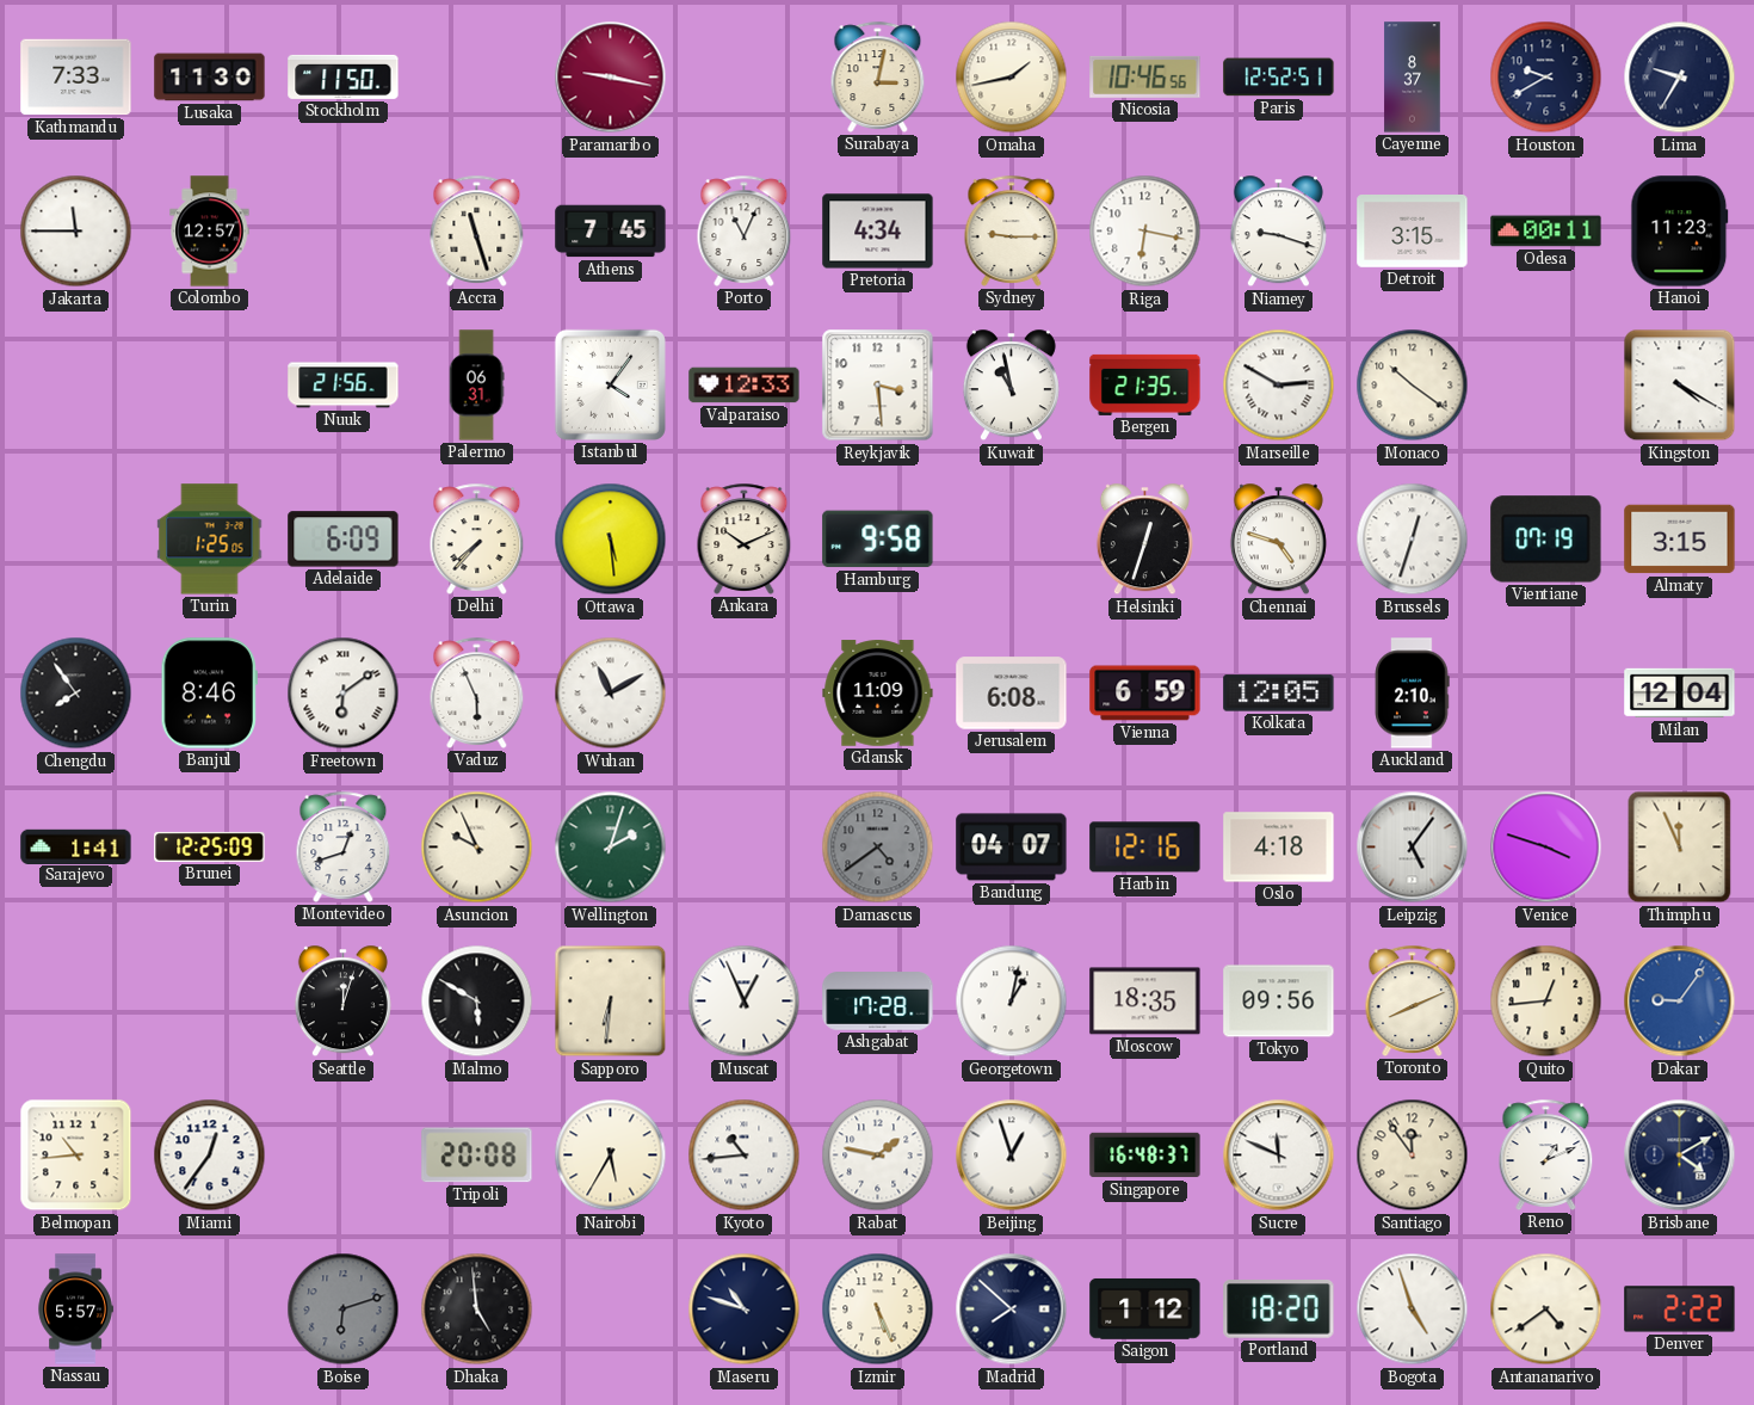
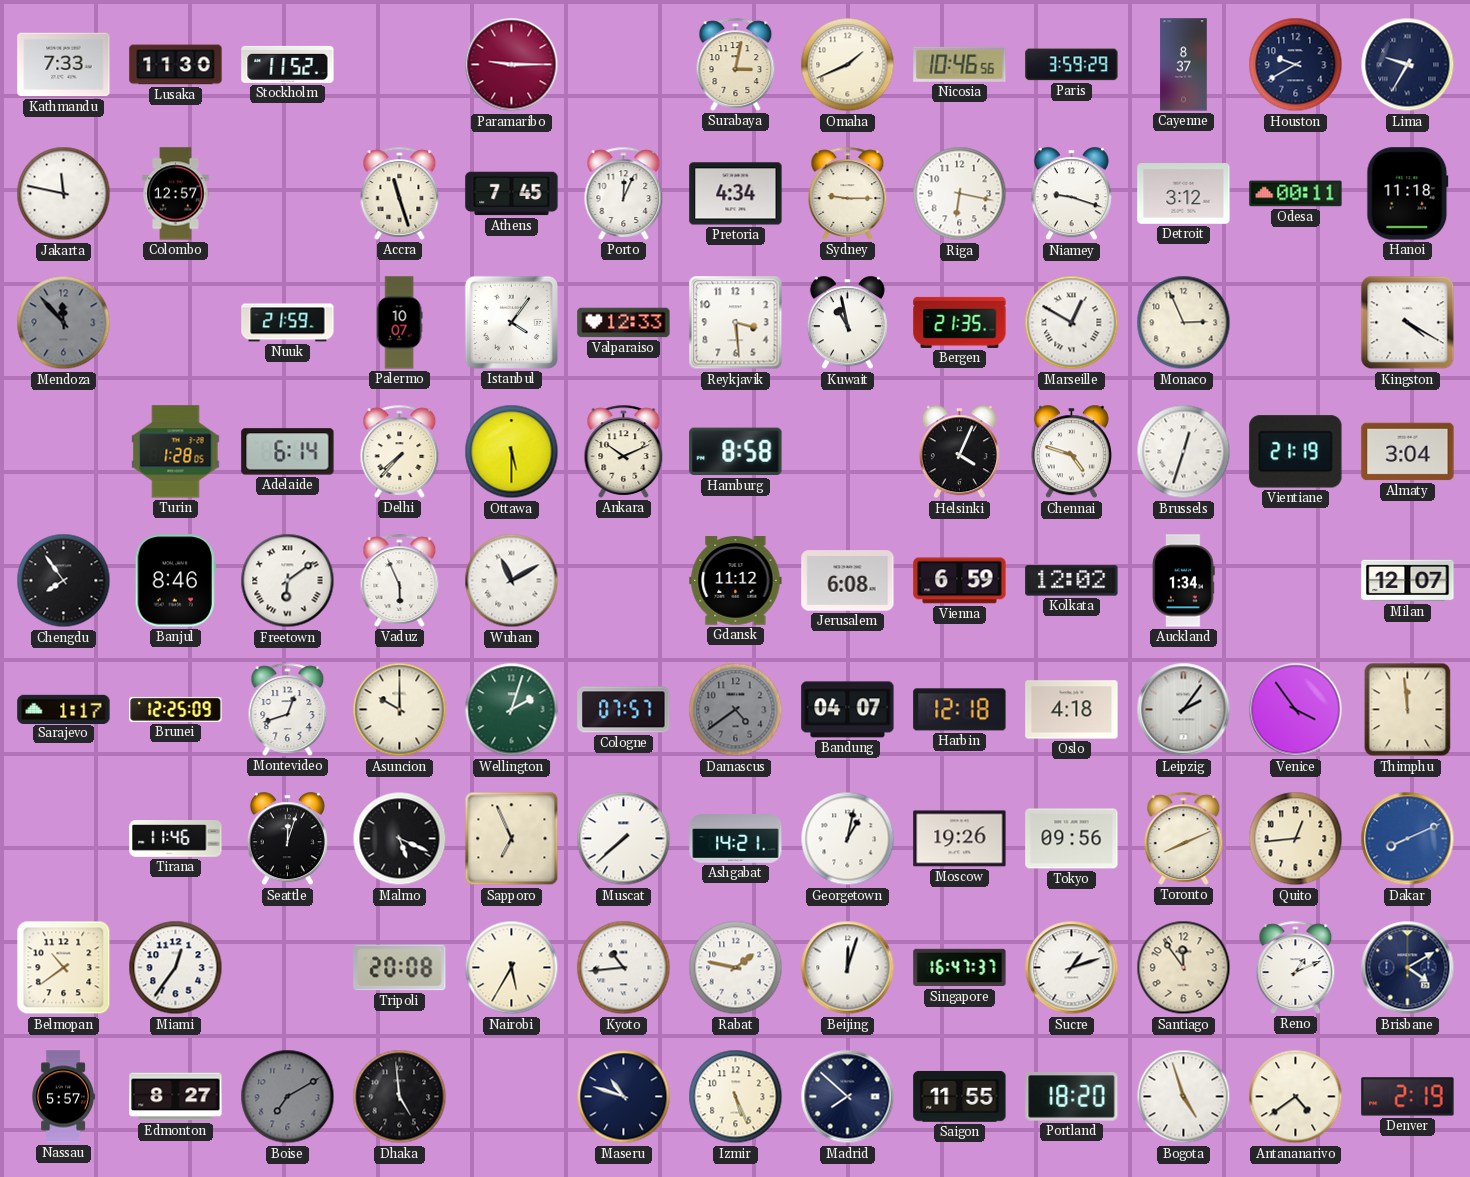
Stockholm: 11:50 -> 11:52 (288, 64)
Paramaribo: 9:17 -> 9:15 (512, 65)
Omaha: 1:43 -> 1:41 (848, 65)
Paris: 12:52 -> 3:59 (1072, 65)
Jakarta: 11:45 -> 11:47 (64, 194)
Porto: 11:04 -> 12:04 (624, 193)
Detroit: 3:15 -> 3:12 (1184, 194)
Hanoi: 11:23 -> 11:18 (1408, 194)
Mendoza: none -> 11:53 (64, 323)
Nuuk: 21:56 -> 21:59 (288, 323)
Palermo: 06:31 -> 10:07 (399, 323)
Marseille: 2:50 -> 12:50 (1072, 323)
Monaco: 10:21 -> 2:56 (1184, 323)
Turin: 1:25 -> 1:28 (176, 452)
Adelaide: 6:09 -> 6:14 (288, 452)
Ottawa: 5:29 -> 5:30 (512, 452)
Hamburg: 9:58 -> 8:58 (736, 452)
Helsinki: 12:33 -> 4:04 (959, 452)
Vientiane: 07:19 -> 21:19 (1296, 452)
Almaty: 3:15 -> 3:04 (1408, 452)
Gdansk: 11:09 -> 11:12 (736, 581)
Kolkata: 12:05 -> 12:02 (1072, 581)
Auckland: 2:10 -> 1:34 (1184, 581)
Milan: 12:04 -> 12:07 (1408, 581)
Sarajevo: 1:41 -> 1:17 (64, 709)
Asuncion: 9:56 -> 10:00 (400, 710)
Cologne: none -> 07:57 (624, 710)
Harbin: 12:16 -> 12:18 (960, 710)
Leipzig: 5:06 -> 2:06 (1184, 710)
Venice: 3:48 -> 3:54 (1296, 710)
Thimphu: 11:56 -> 11:59 (1408, 710)
Tirana: none -> 11:46 (176, 839)
Malmo: 5:50 -> 5:19 (400, 839)
Sapporo: 6:31 -> 6:56 (512, 839)
Muscat: 12:56 -> 7:38 (624, 839)
Ashgabat: 17:28 -> 14:21 (736, 839)
Moscow: 18:35 -> 19:26 (960, 839)
Dakar: 9:06 -> 8:11 (1408, 839)
Belmopan: 10:44 -> 10:39 (64, 968)
Beijing: 12:57 -> 12:03 (848, 968)
Singapore: 16:48 -> 16:47 (960, 968)
Sucre: 11:49 -> 1:12 (1072, 968)
Edmonton: none -> 8:27 (176, 1097)
Boise: 6:12 -> 7:10 (288, 1097)
Saigon: 1:12 -> 11:55 (960, 1096)
Denver: 2:22 -> 2:19 (1408, 1097)
